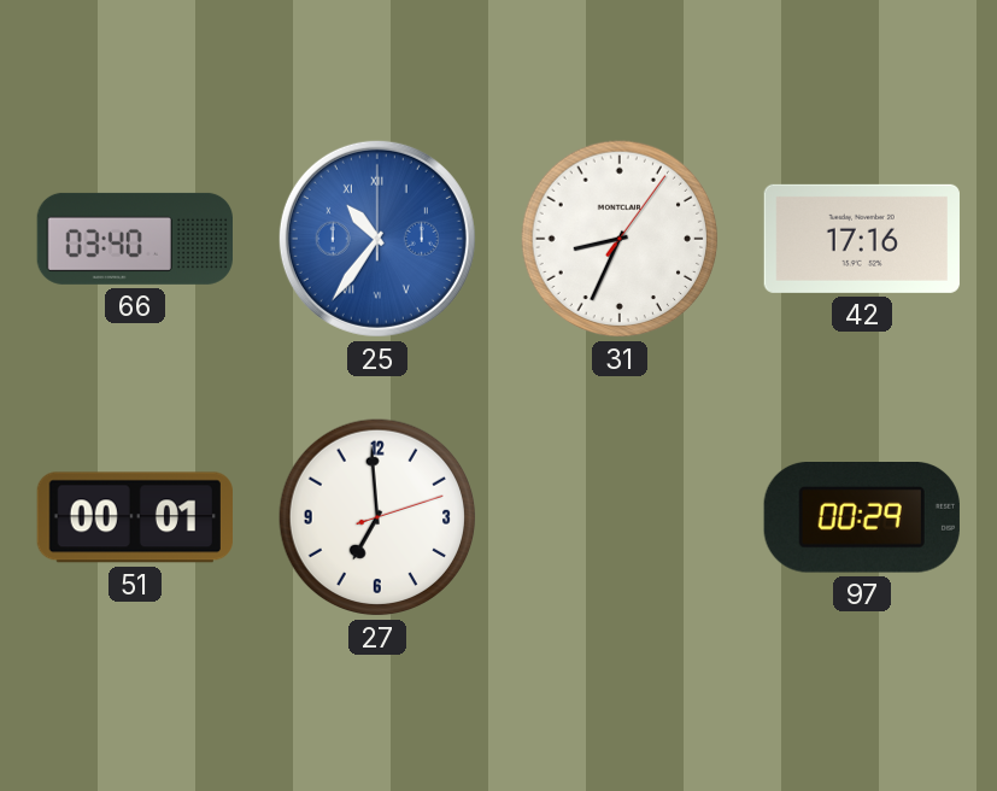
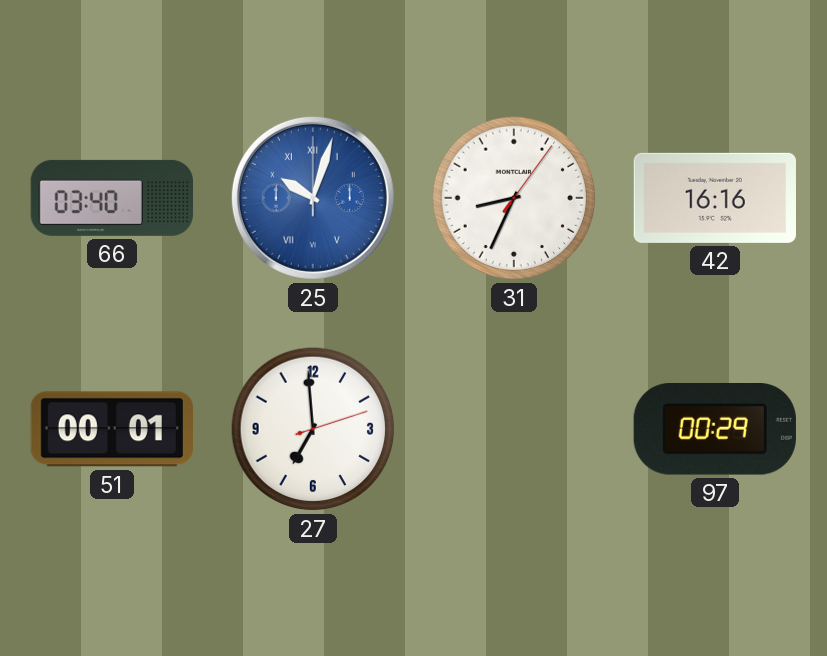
25: 10:36 -> 10:03 (313, 198)
42: 17:16 -> 16:16 (715, 198)
